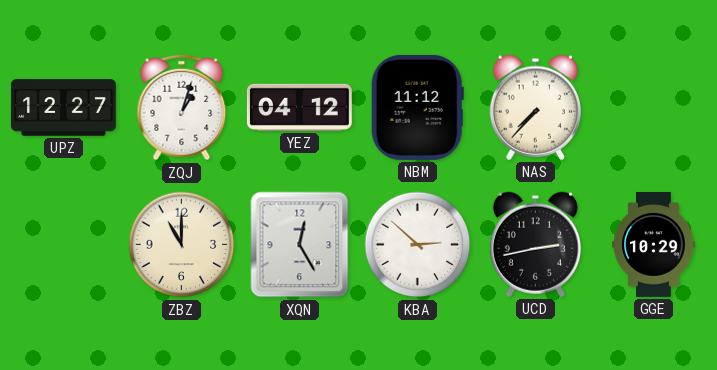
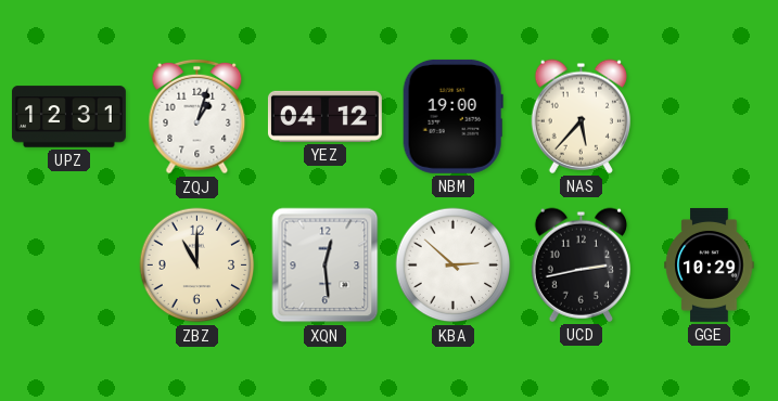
UPZ: 12:27 -> 12:31 (68, 117)
NBM: 11:12 -> 19:00 (452, 116)
NAS: 7:37 -> 5:37 (581, 116)
XQN: 12:25 -> 12:29 (326, 266)
